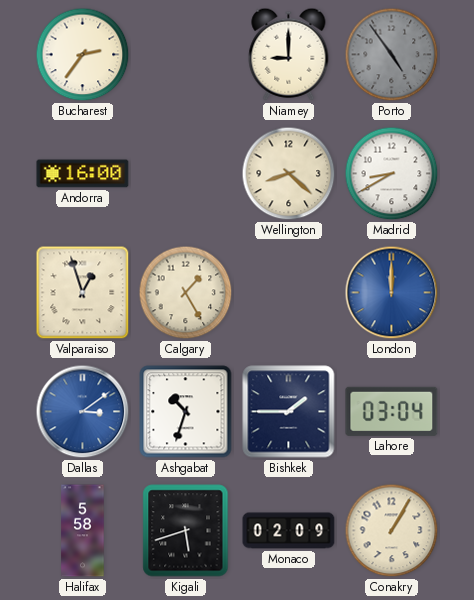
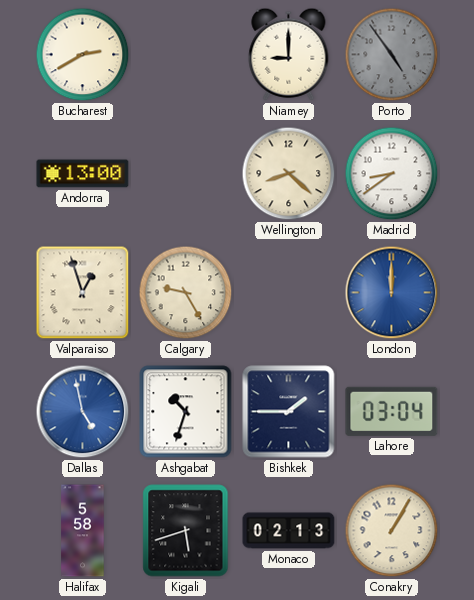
Bucharest: 2:36 -> 2:40 (83, 55)
Andorra: 16:00 -> 13:00 (83, 174)
Madrid: 8:40 -> 8:39 (392, 174)
Calgary: 1:25 -> 9:25 (186, 293)
Dallas: 3:09 -> 4:58 (83, 412)
Monaco: 02:09 -> 02:13 (289, 531)
